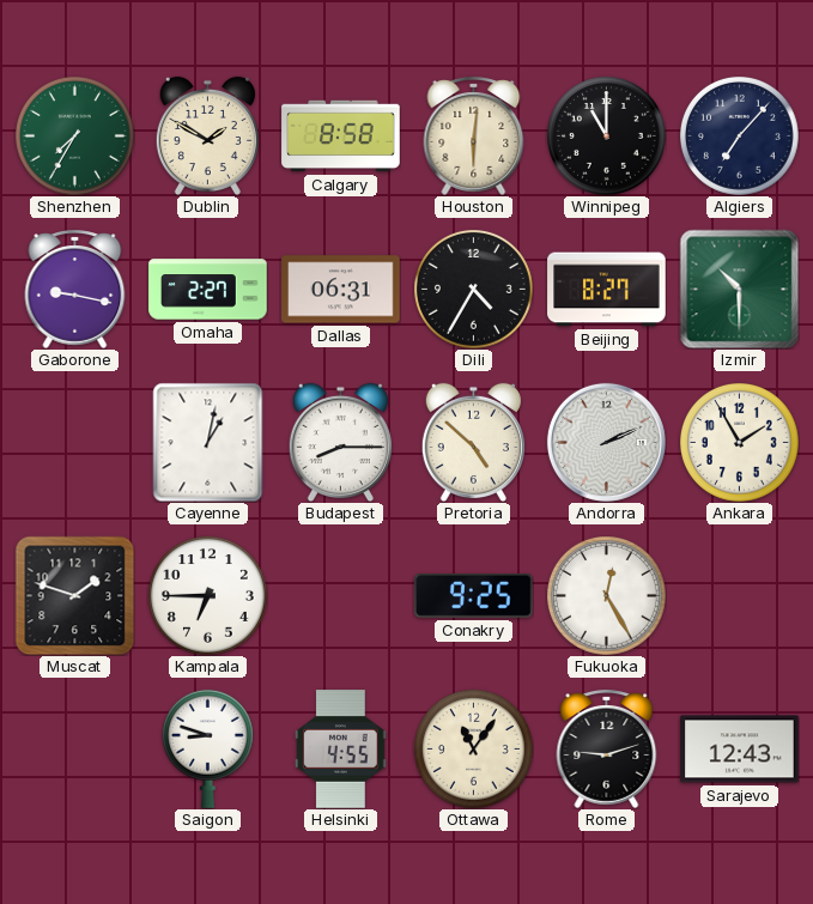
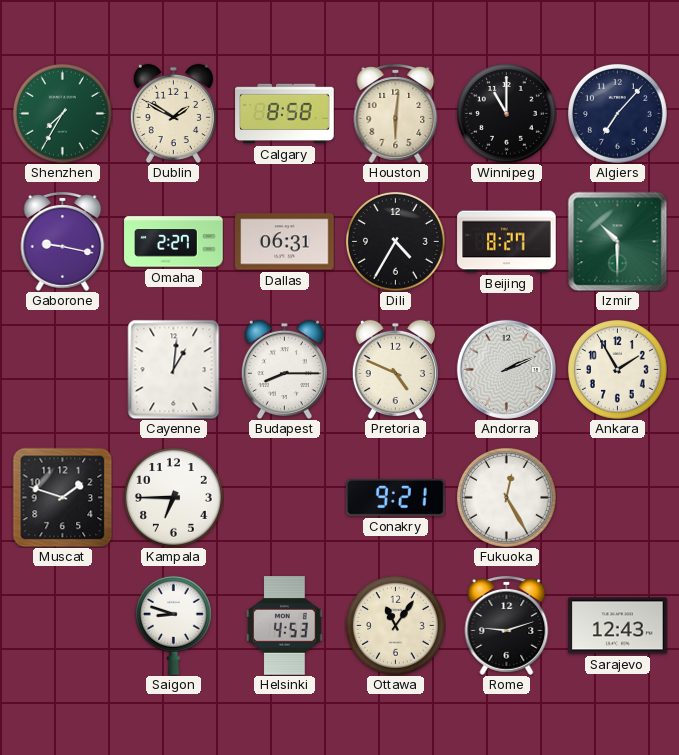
Cayenne: 1:02 -> 1:01 (174, 369)
Pretoria: 4:52 -> 4:49 (395, 369)
Conakry: 9:25 -> 9:21 (396, 497)
Helsinki: 4:55 -> 4:53 (285, 626)
